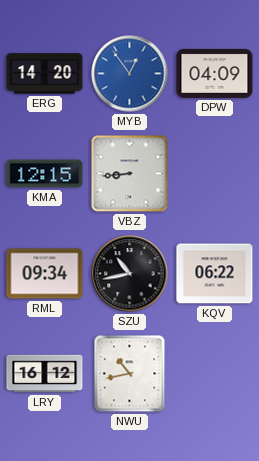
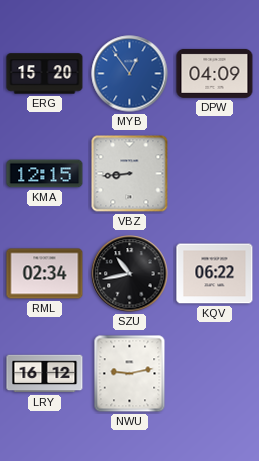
ERG: 14:20 -> 15:20 (45, 74)
RML: 09:34 -> 02:34 (45, 274)
NWU: 10:43 -> 9:13 (130, 374)
